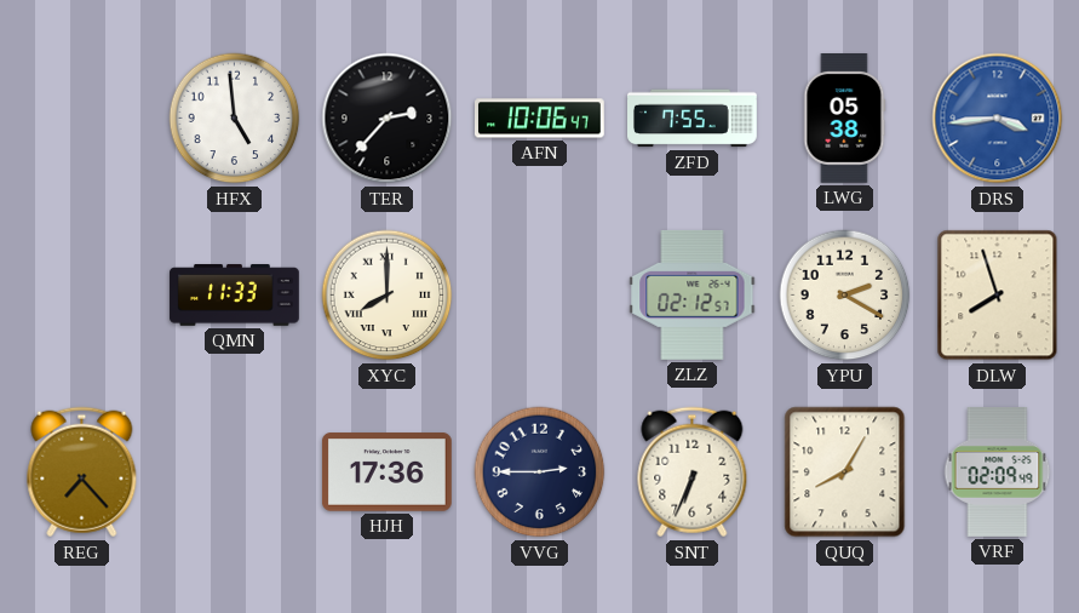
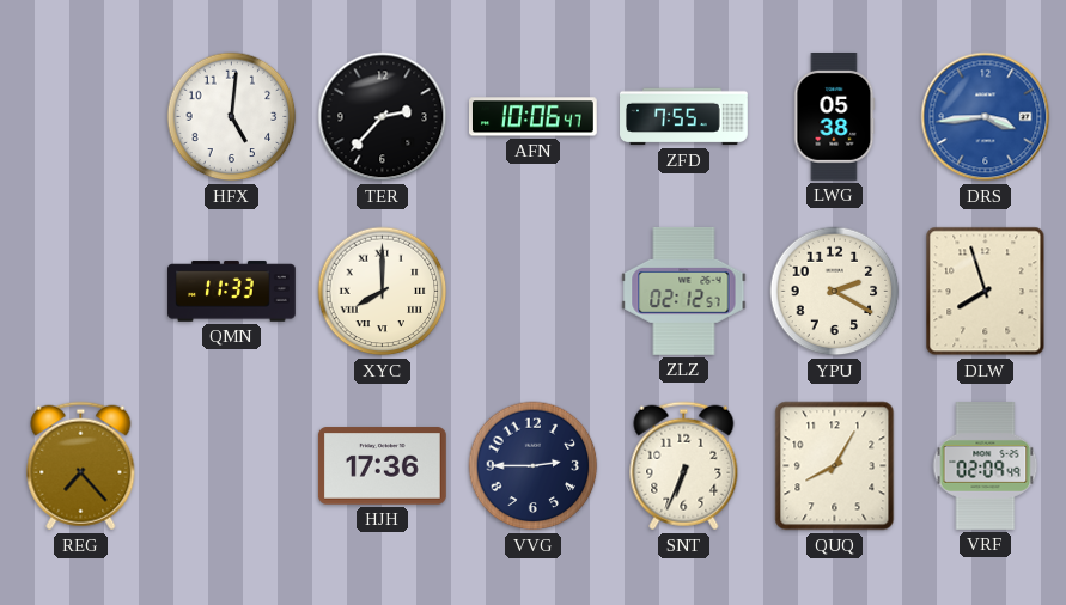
HFX: 4:59 -> 5:01 (232, 117)
